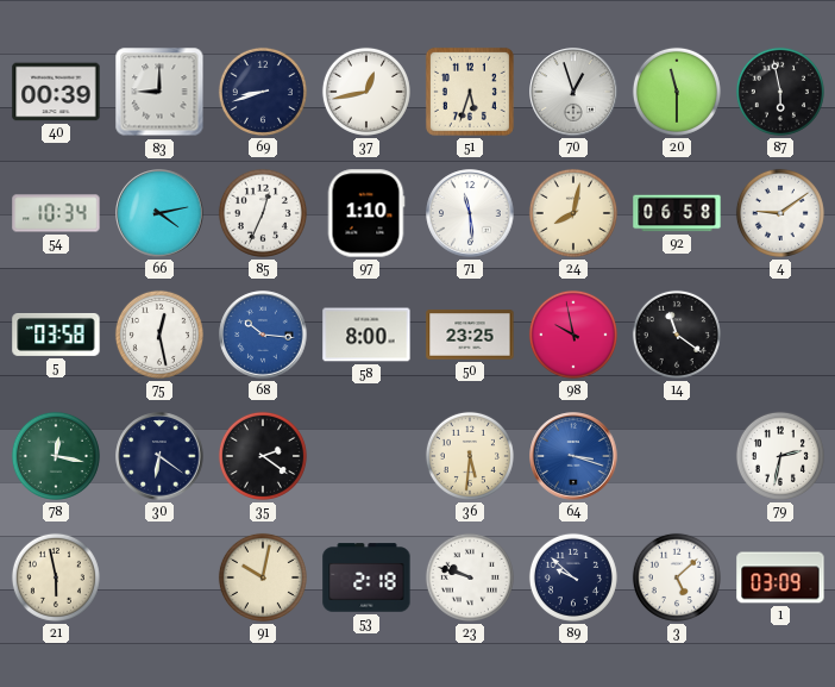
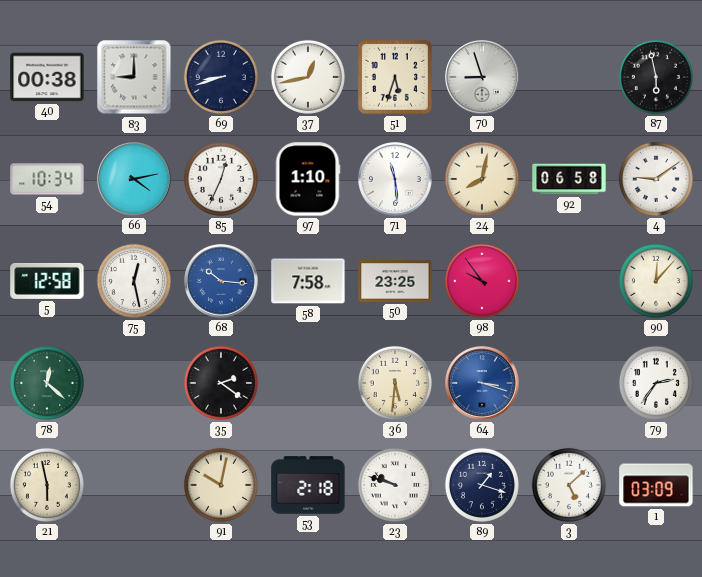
40: 00:39 -> 00:38 (47, 77)
70: 12:57 -> 8:57 (482, 77)
20: 11:30 -> none (677, 92)
5: 03:58 -> 12:58 (47, 281)
58: 8:00 -> 7:58 (308, 281)
98: 9:58 -> 9:54 (482, 281)
14: 11:21 -> none (677, 335)
90: none -> 12:07 (656, 281)
78: 12:17 -> 12:22 (47, 383)
30: 6:21 -> none (159, 456)
79: 2:32 -> 2:36 (656, 383)
89: 9:52 -> 1:18 (482, 485)
